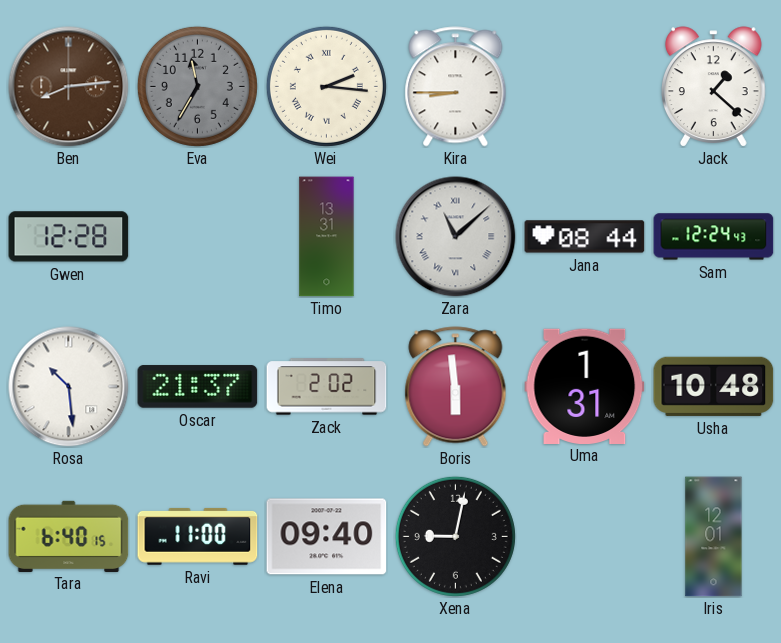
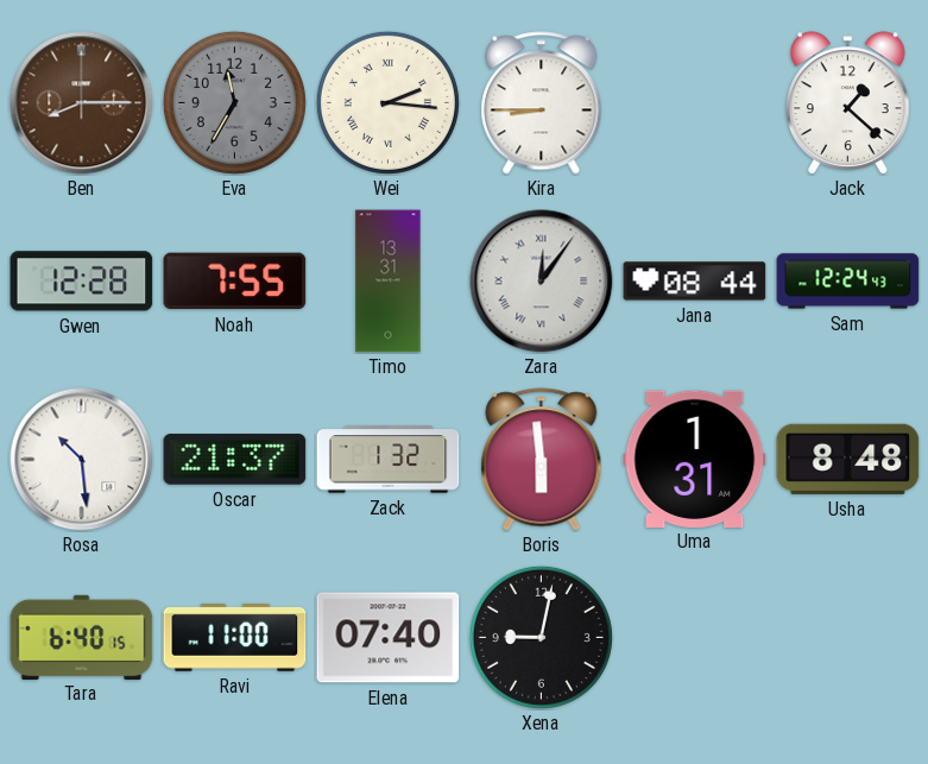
Ben: 8:14 -> 8:15 (82, 103)
Noah: none -> 7:55 (235, 282)
Zara: 11:08 -> 12:06 (542, 282)
Zack: 2:02 -> 1:32 (389, 460)
Usha: 10:48 -> 8:48 (848, 459)
Elena: 09:40 -> 07:40 (389, 638)
Iris: 12:01 -> none (714, 537)
